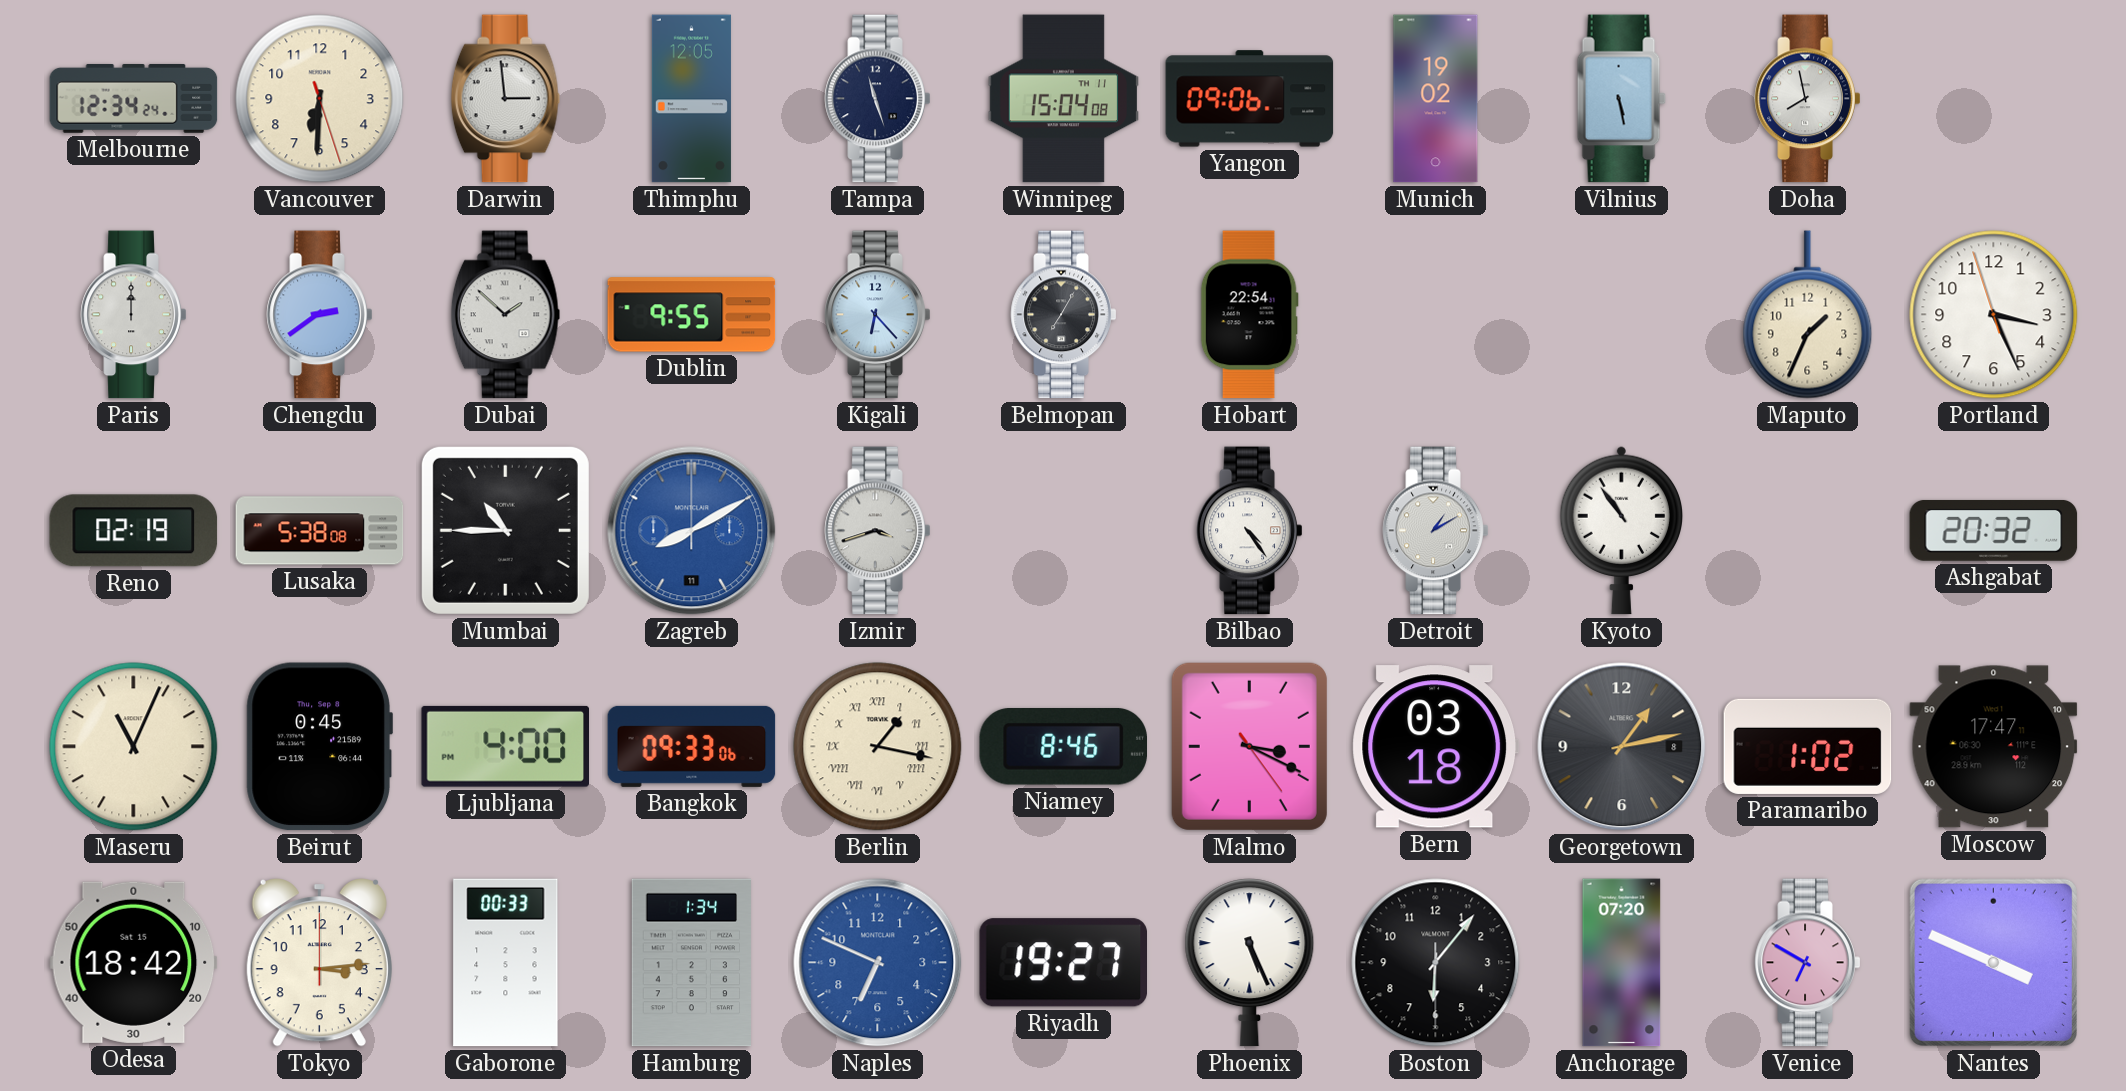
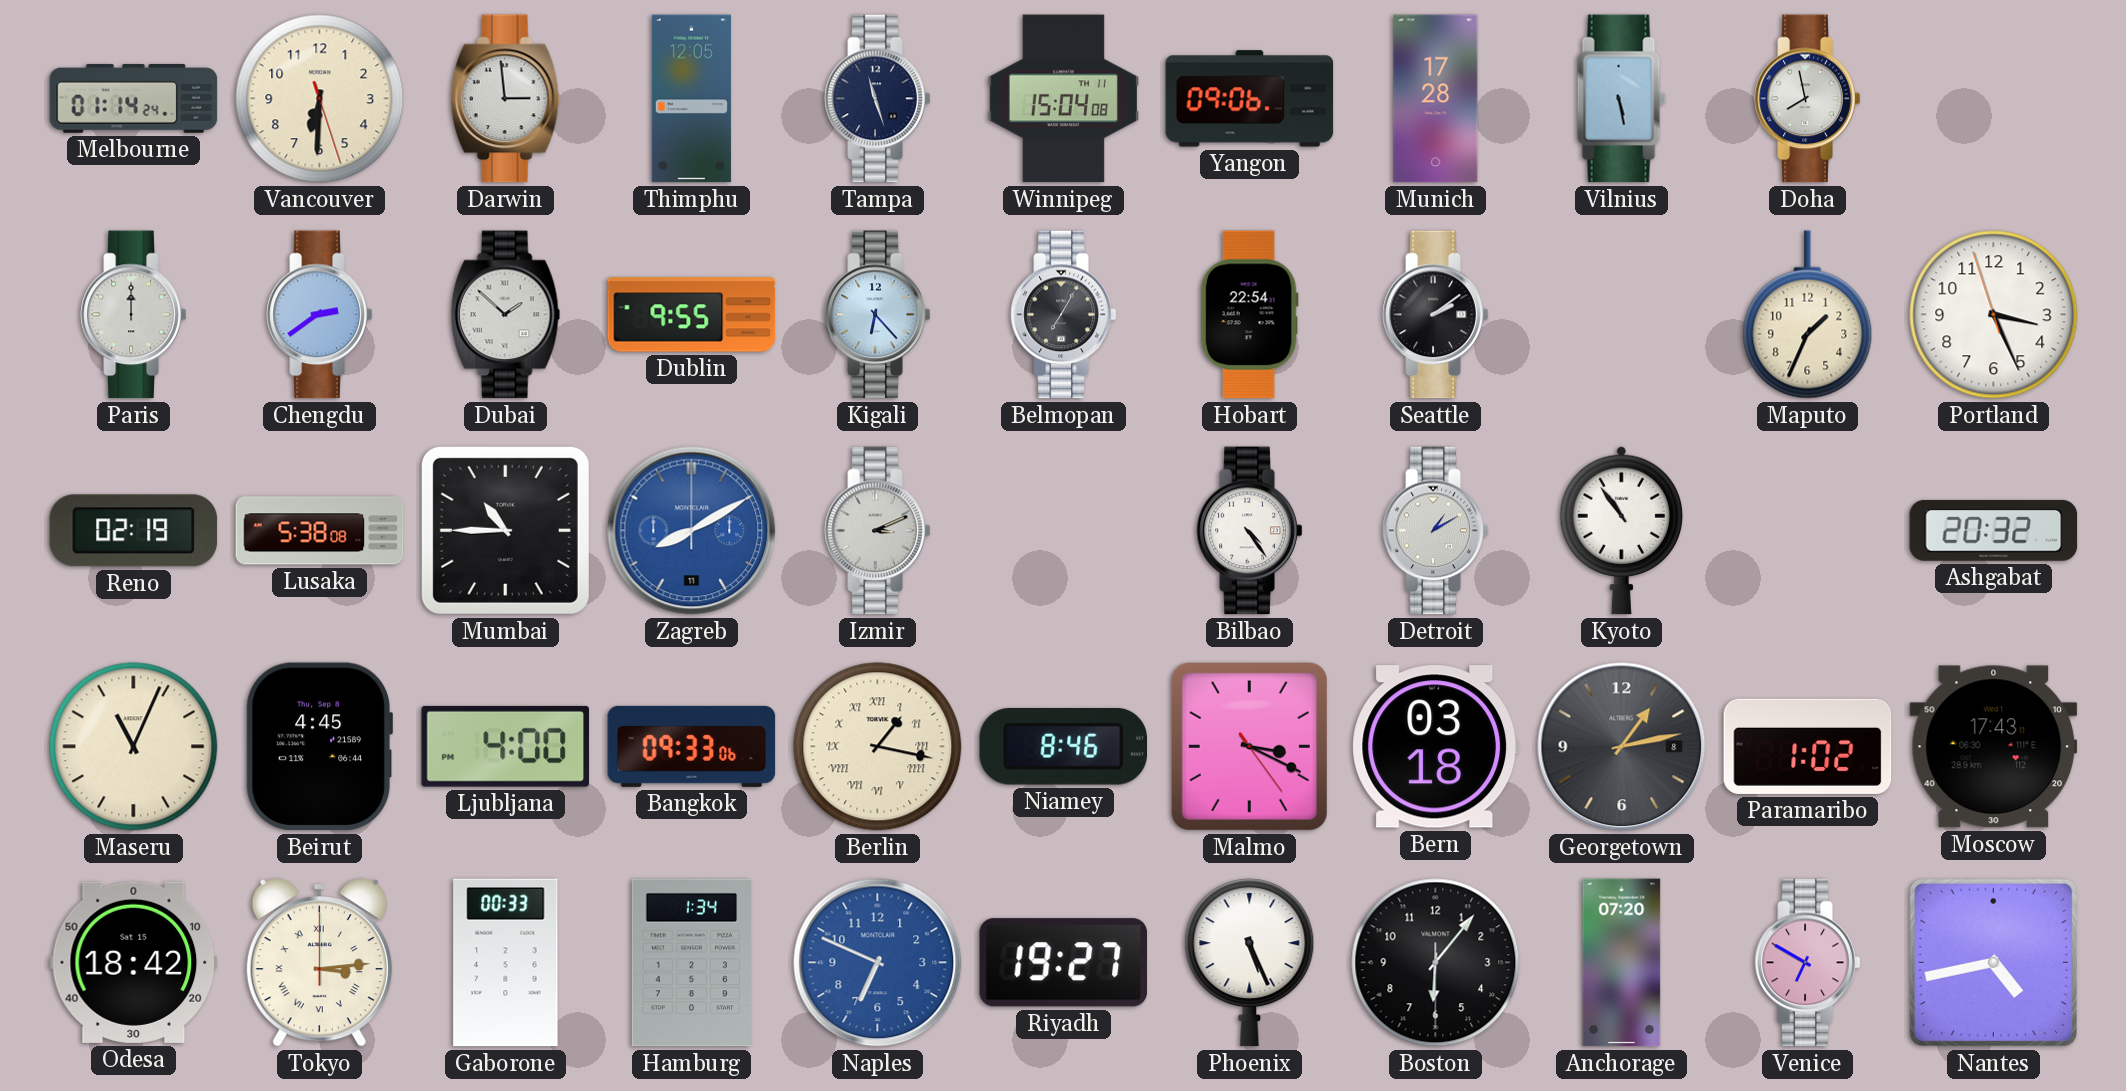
Melbourne: 12:34 -> 01:14 (134, 98)
Munich: 19:02 -> 17:28 (1436, 99)
Seattle: none -> 2:09 (1436, 315)
Izmir: 3:42 -> 3:11 (878, 531)
Beirut: 0:45 -> 4:45 (319, 747)
Moscow: 17:47 -> 17:43 (1994, 747)
Tokyo numerals: Arabic -> Roman (319, 963)
Nantes: 3:49 -> 4:43 (1993, 962)
